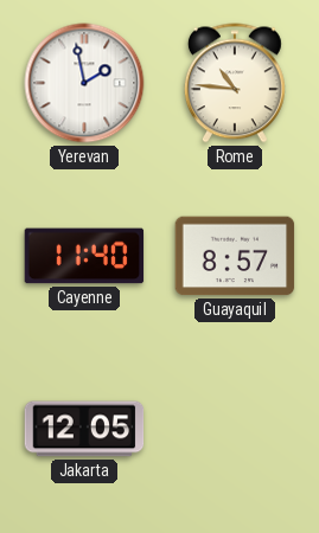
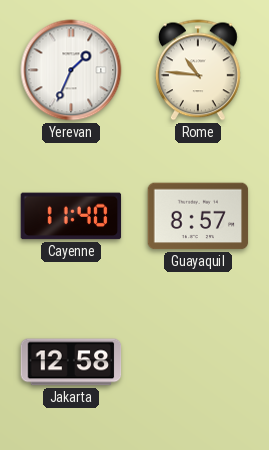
Yerevan: 1:58 -> 1:34 (71, 70)
Jakarta: 12:05 -> 12:58 (71, 362)
